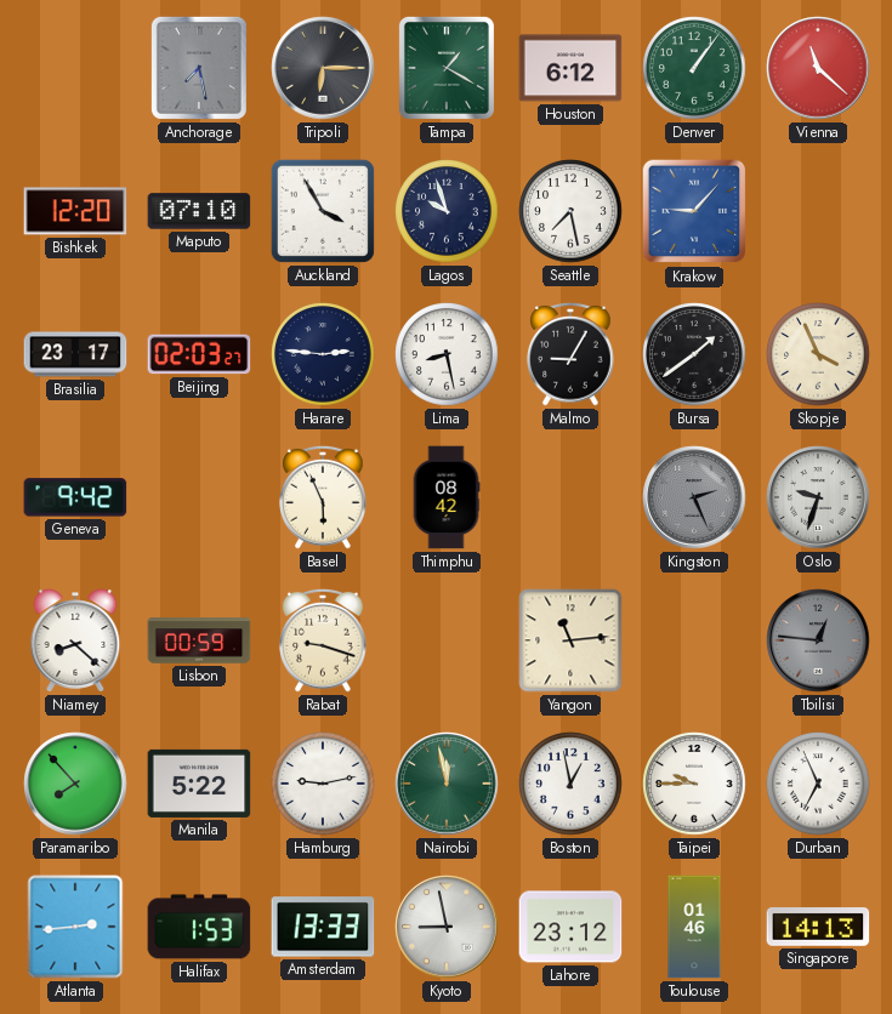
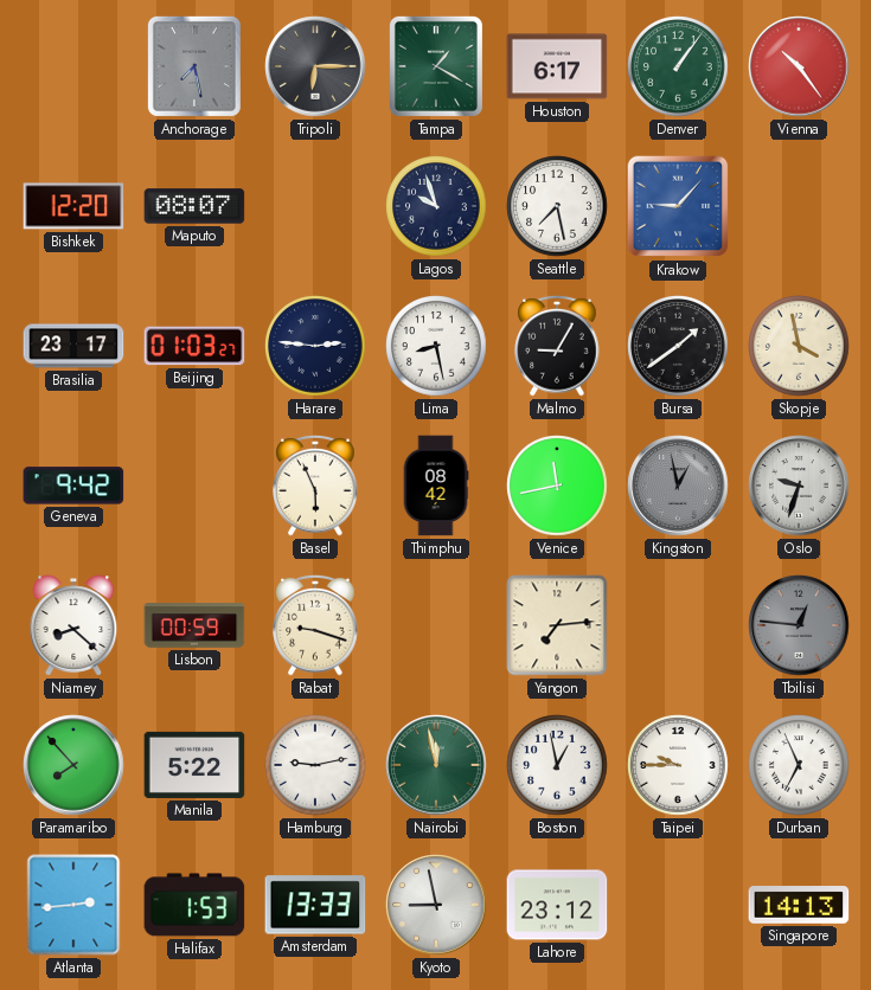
Houston: 6:12 -> 6:17 (557, 66)
Vienna: 11:22 -> 10:24 (799, 66)
Maputo: 07:10 -> 08:07 (194, 206)
Auckland: 3:55 -> none (323, 211)
Beijing: 02:03 -> 01:03 (194, 346)
Skopje: 3:56 -> 3:58 (799, 346)
Venice: none -> 11:43 (557, 486)
Kingston: 2:26 -> 12:58 (678, 486)
Yangon: 11:14 -> 7:14 (557, 625)
Toulouse: 01:46 -> none (694, 927)
